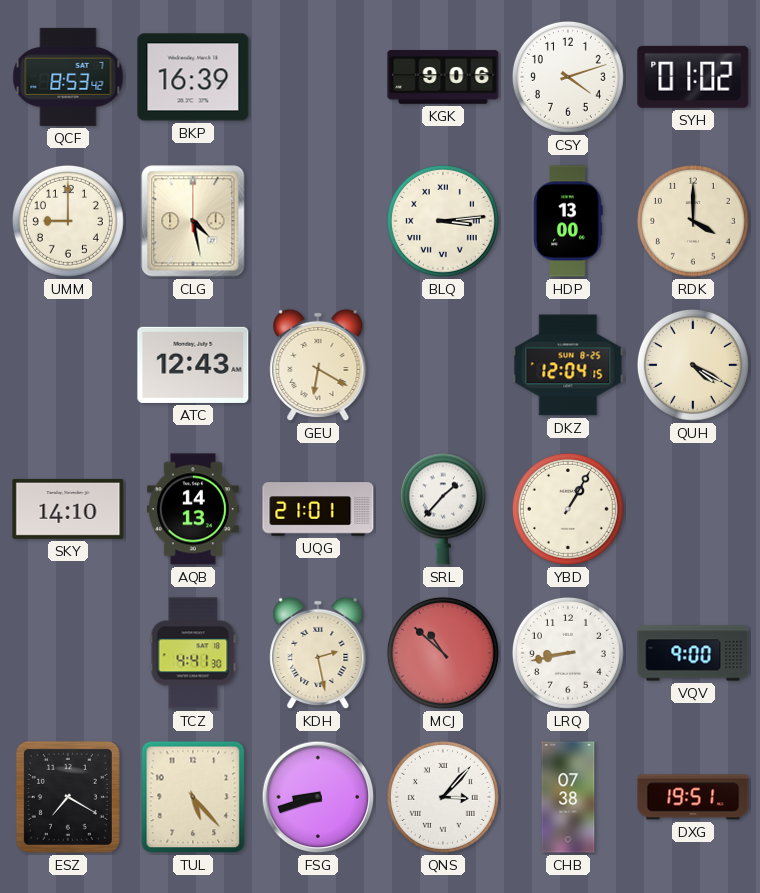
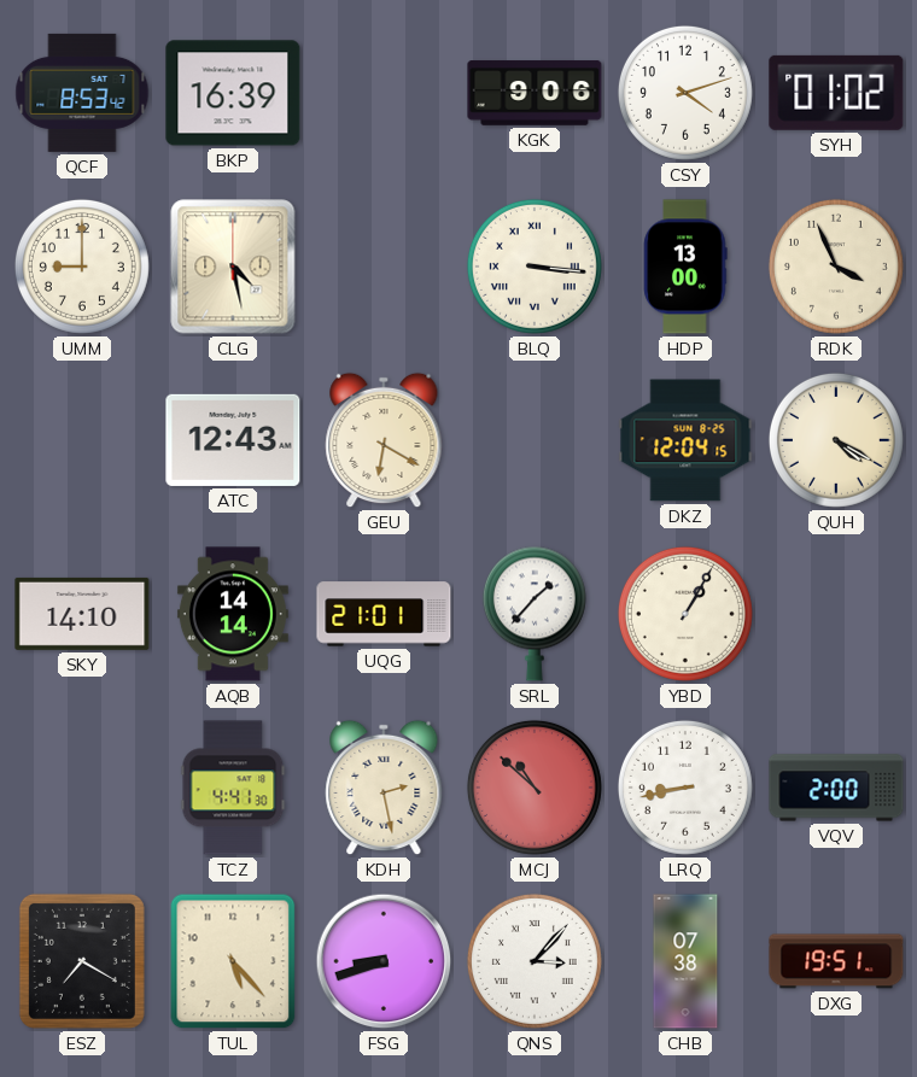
BLQ: 3:14 -> 3:16 (535, 267)
RDK: 4:00 -> 3:56 (836, 267)
AQB: 14:13 -> 14:14 (233, 614)
VQV: 9:00 -> 2:00 (836, 788)
